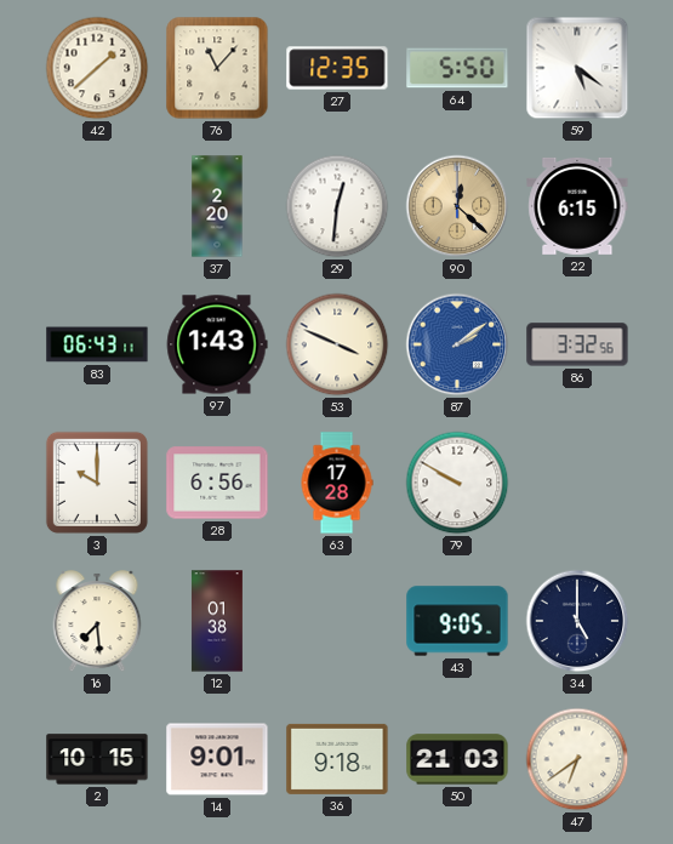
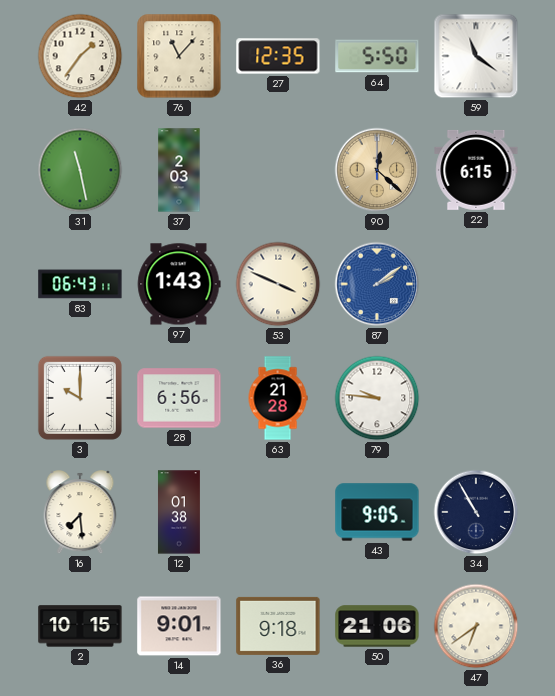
42: 1:38 -> 1:36 (80, 56)
59: 5:21 -> 11:21 (476, 56)
31: none -> 11:28 (80, 170)
37: 2:20 -> 2:03 (179, 170)
29: 12:31 -> none (337, 206)
86: 3:32 -> none (577, 344)
63: 17:28 -> 21:28 (278, 398)
79: 9:50 -> 9:46 (377, 398)
34: 5:00 -> 10:55 (476, 512)
50: 21:03 -> 21:06 (377, 626)
